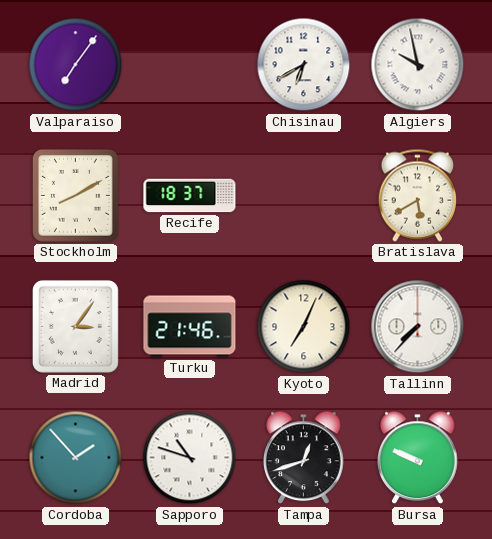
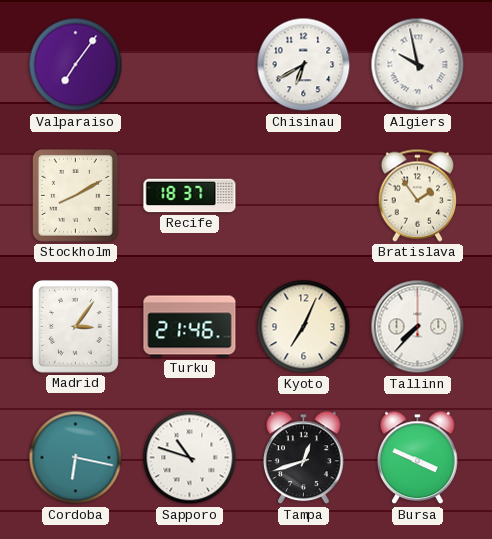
Bratislava: 5:40 -> 1:54 (417, 195)
Cordoba: 1:53 -> 6:17 (76, 458)
Bursa: 9:49 -> 3:49 (418, 458)
